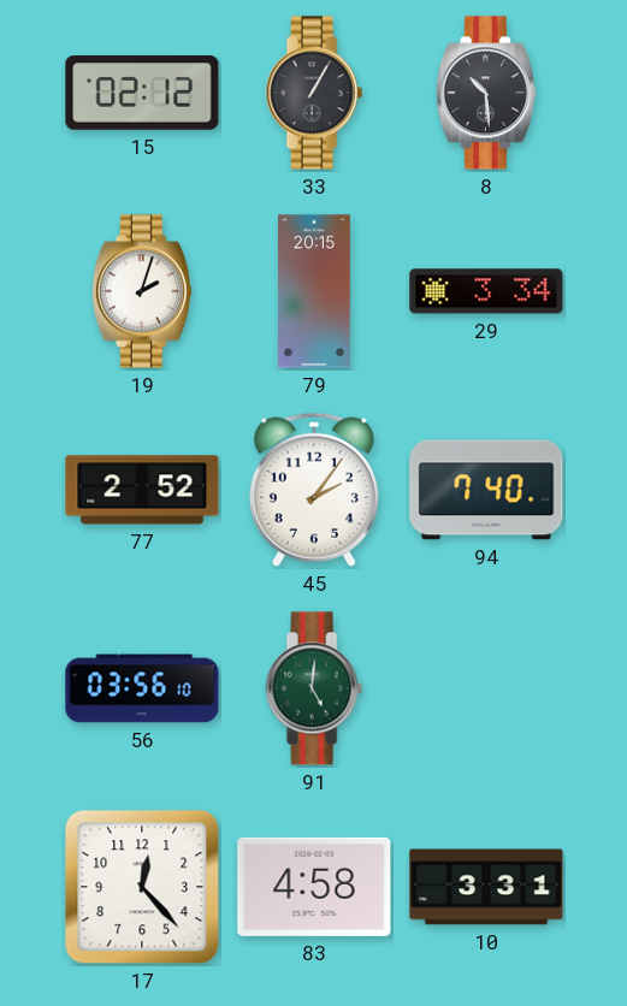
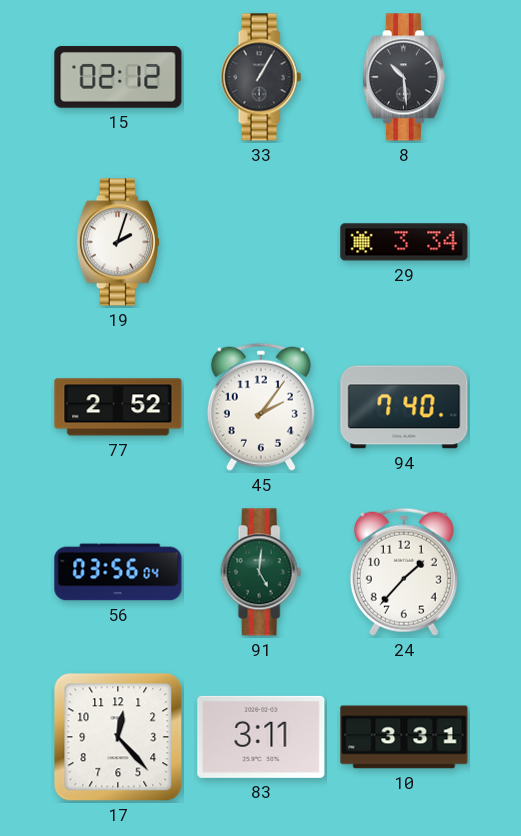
79: 20:15 -> none (315, 291)
56: 03:56:10 -> 03:56:04 (118, 572)
24: none -> 1:37 (404, 572)
83: 4:58 -> 3:11 (261, 737)
